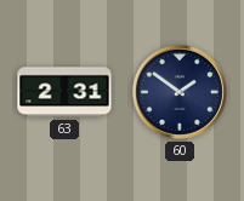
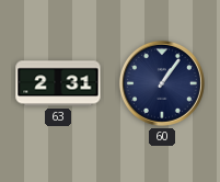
60: 1:51 -> 1:06 (162, 83)
